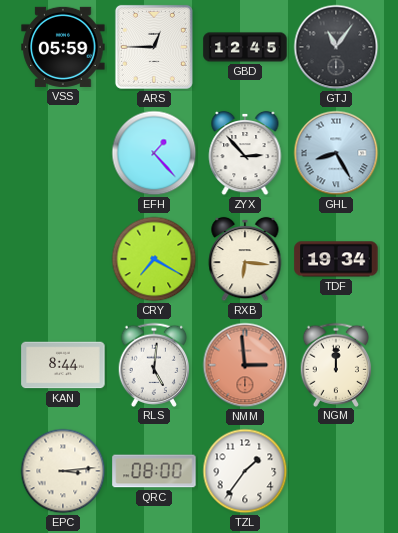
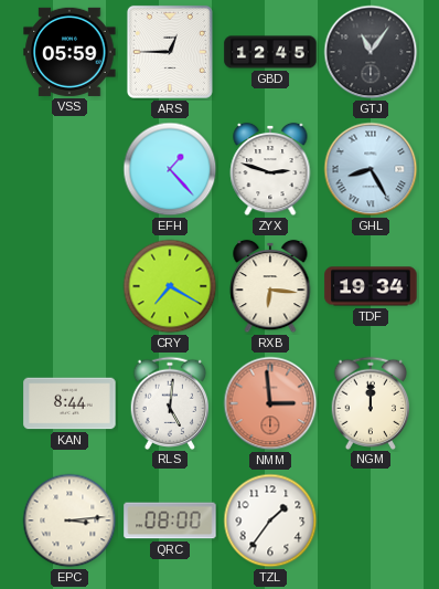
ZYX: 2:53 -> 2:48 (270, 169)
